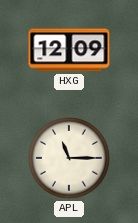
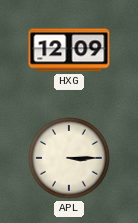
APL: 11:15 -> 3:15 (69, 158)
